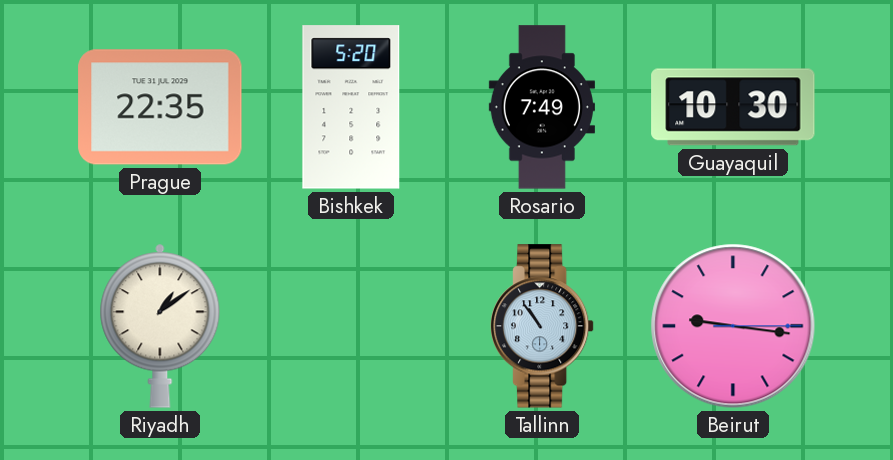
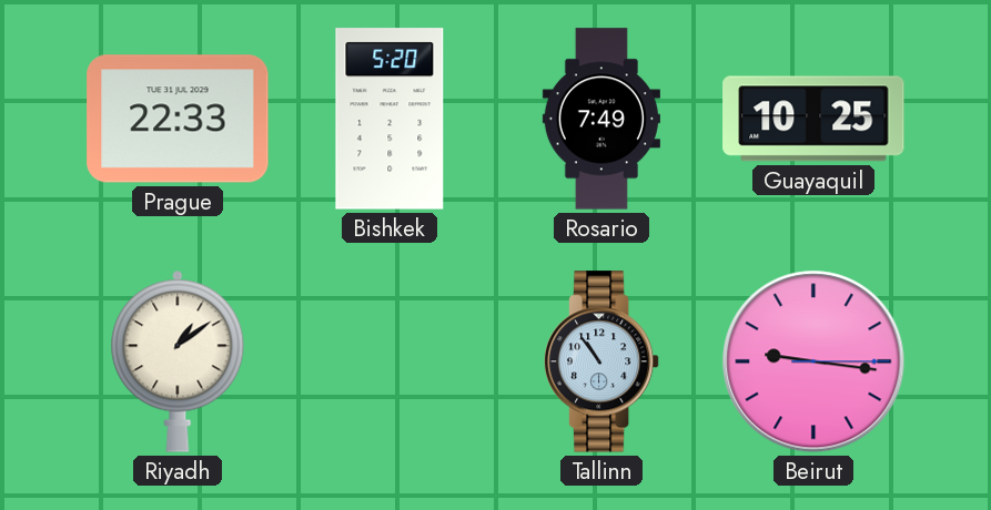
Prague: 22:35 -> 22:33 (178, 119)
Guayaquil: 10:30 -> 10:25 (813, 119)
